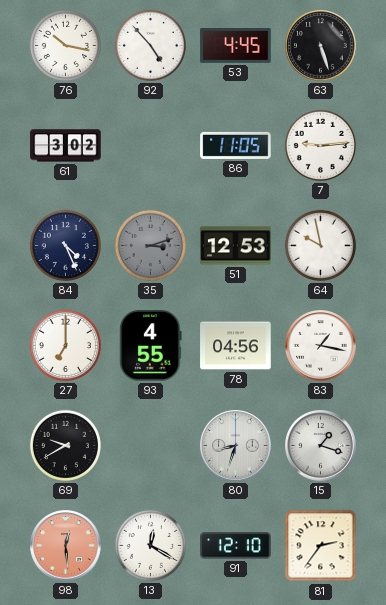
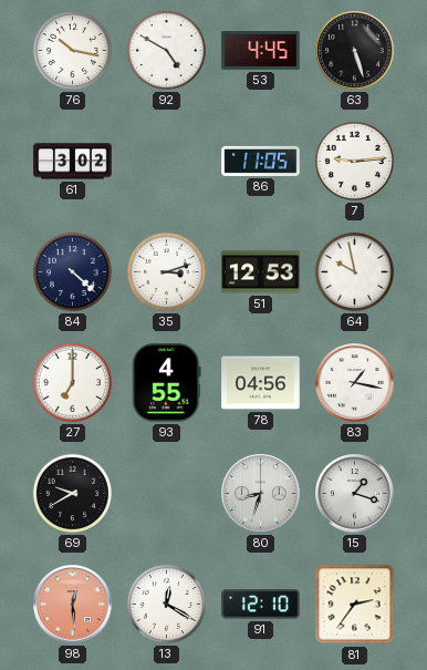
92: 4:53 -> 4:50 (166, 50)
84: 4:26 -> 4:22 (72, 271)
35 dial: grey -> white (166, 271)
